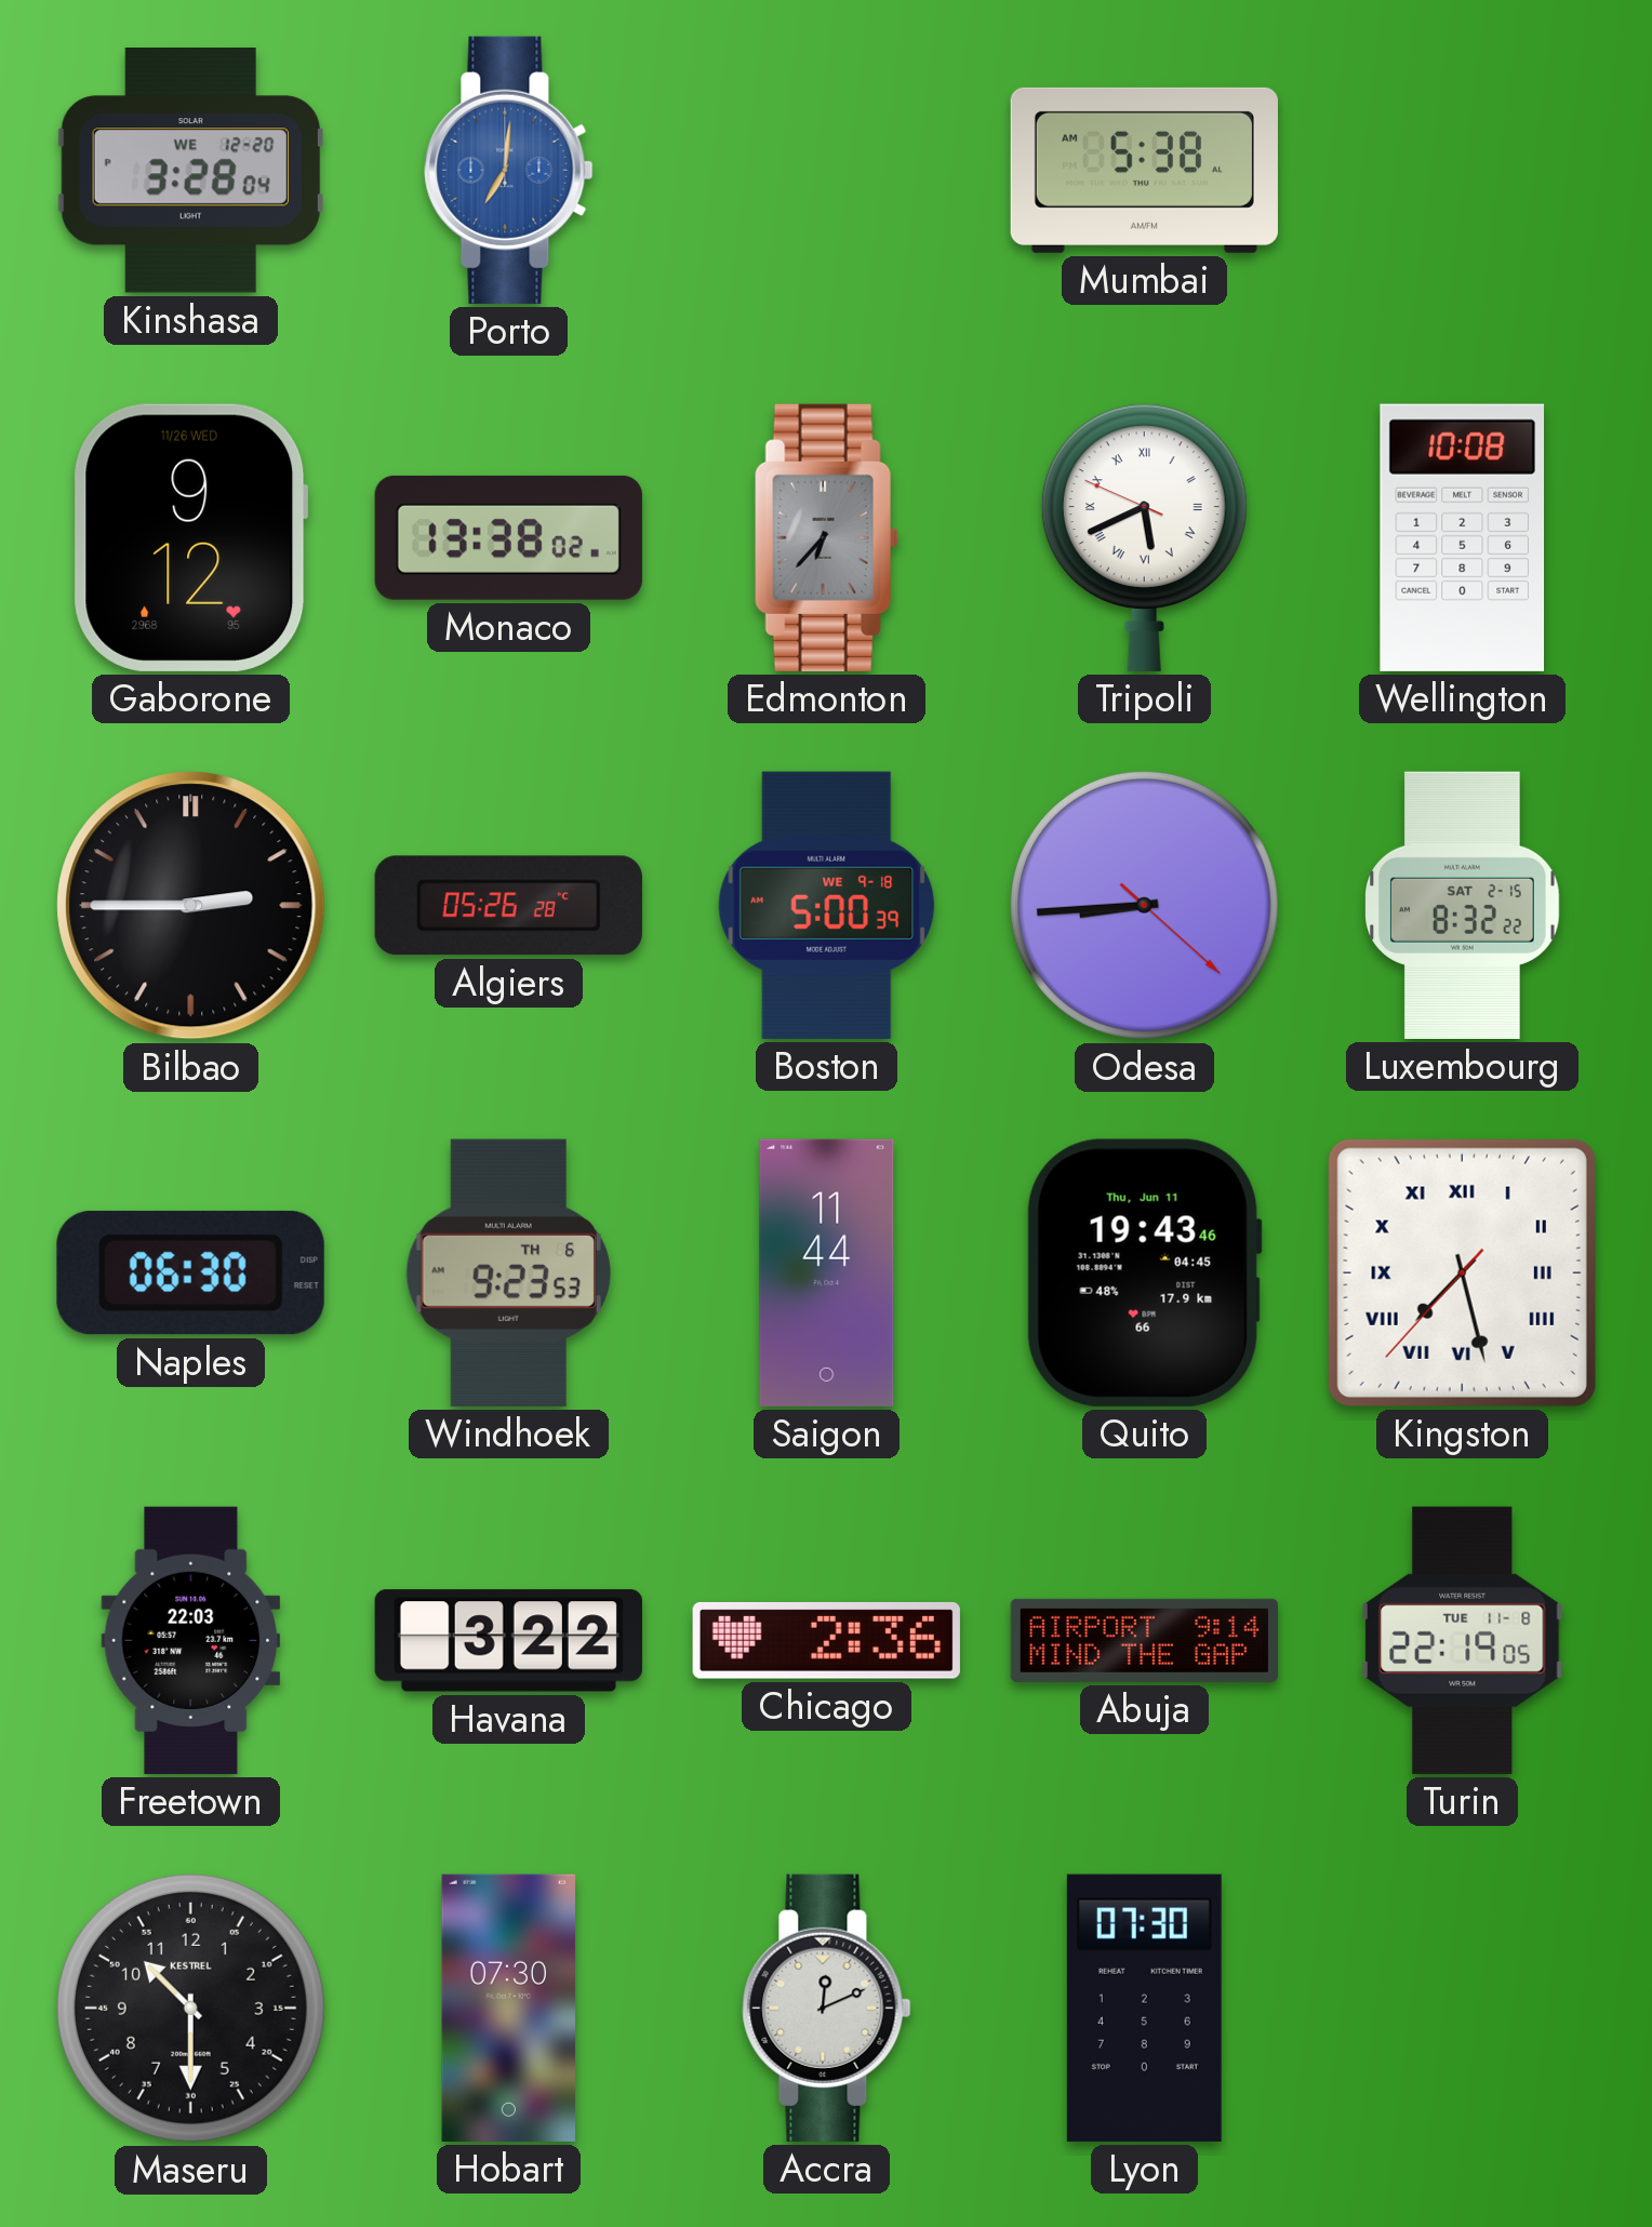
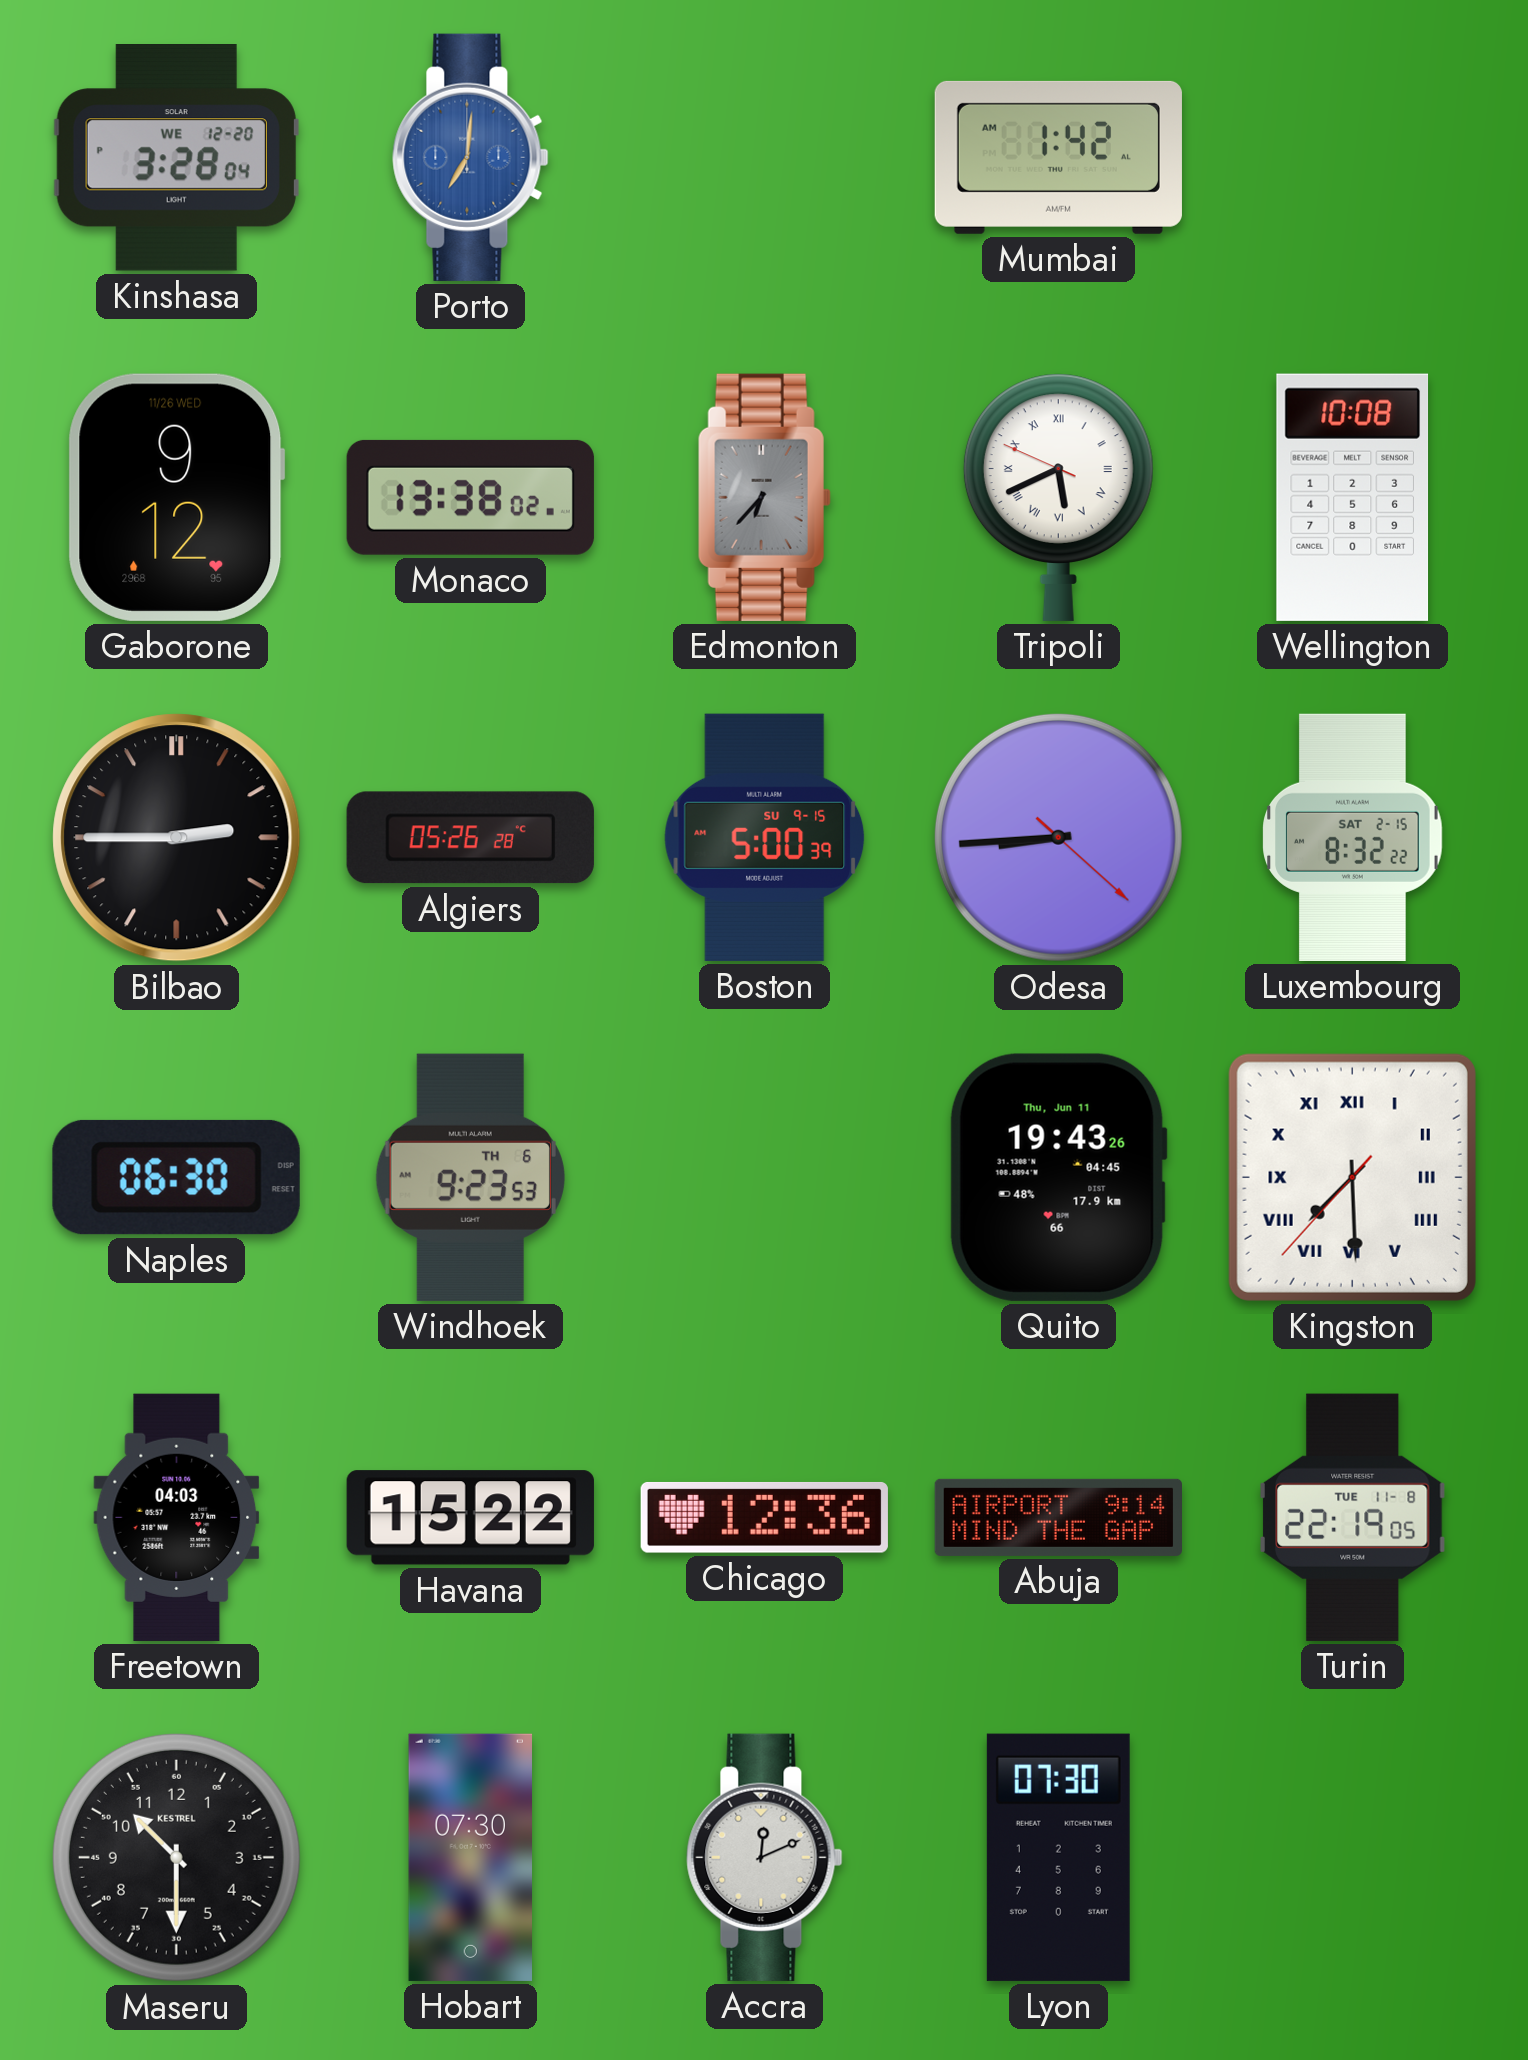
Mumbai: 5:38 -> 1:42 (1058, 157)
Boston date: WE 9-18 -> SU 9-15 (765, 837)
Saigon: 11:44 -> none (827, 1272)
Quito: 19:43:46 -> 19:43:26 (1058, 1177)
Kingston: 7:27 -> 7:29 (1352, 1177)
Freetown: 22:03 -> 04:03 (177, 1517)
Havana: 3:22 -> 15:22 (470, 1518)
Chicago: 2:36 -> 12:36 (764, 1517)
